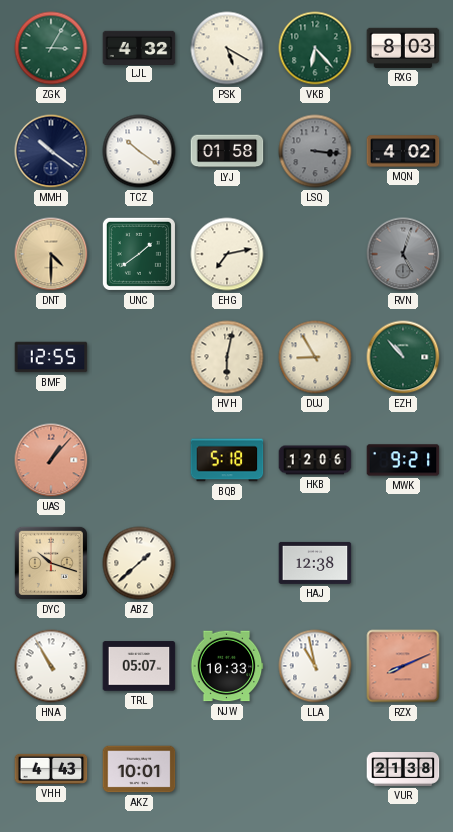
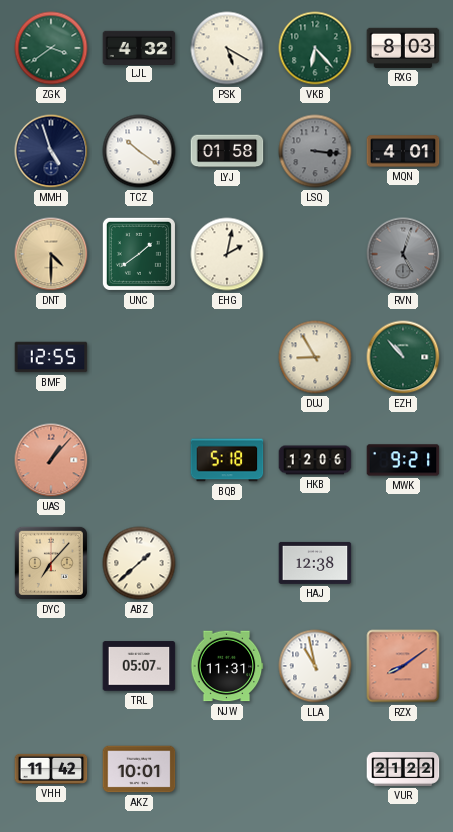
ZGK: 3:05 -> 3:39 (51, 48)
MMH: 10:21 -> 4:57 (51, 151)
MQN: 4:02 -> 4:01 (403, 151)
EHG: 7:13 -> 2:02 (227, 254)
HVH: 6:02 -> none (227, 357)
DYC: 10:18 -> 7:07 (51, 563)
HNA: 10:55 -> none (51, 666)
NJW: 10:33 -> 11:31 (227, 666)
RZX: 8:11 -> 8:09 (403, 666)
VHH: 4:43 -> 11:42 (51, 769)
VUR: 21:38 -> 21:22 (403, 769)
